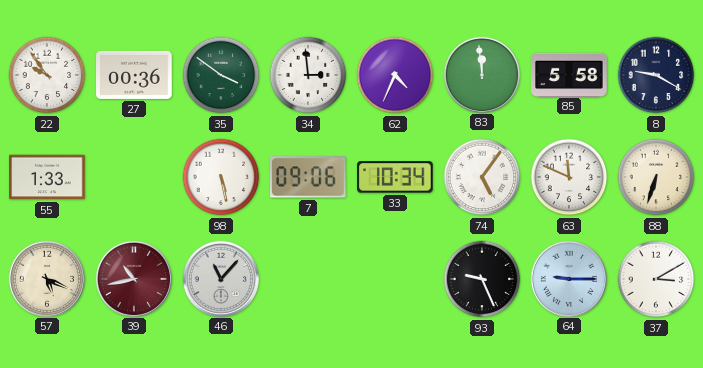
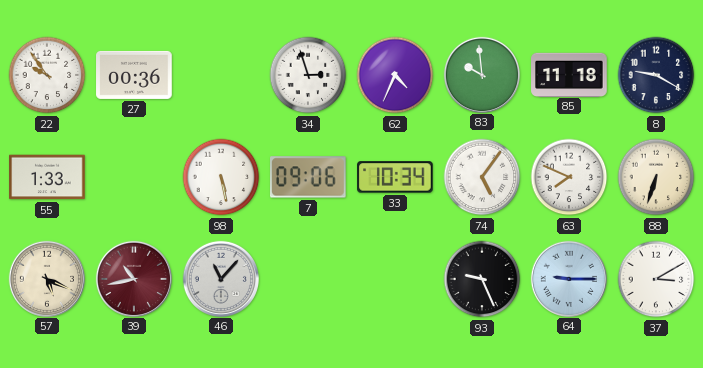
35: 3:51 -> none (221, 75)
34: 2:59 -> 2:57 (308, 75)
83: 11:59 -> 9:59 (481, 74)
85: 5:58 -> 11:18 (569, 74)
63: 11:49 -> 7:49 (569, 177)
